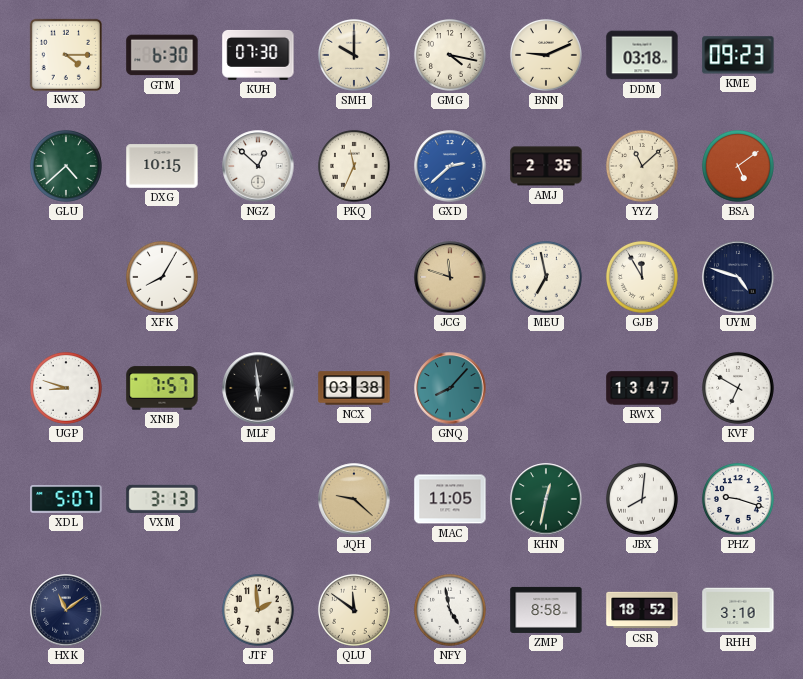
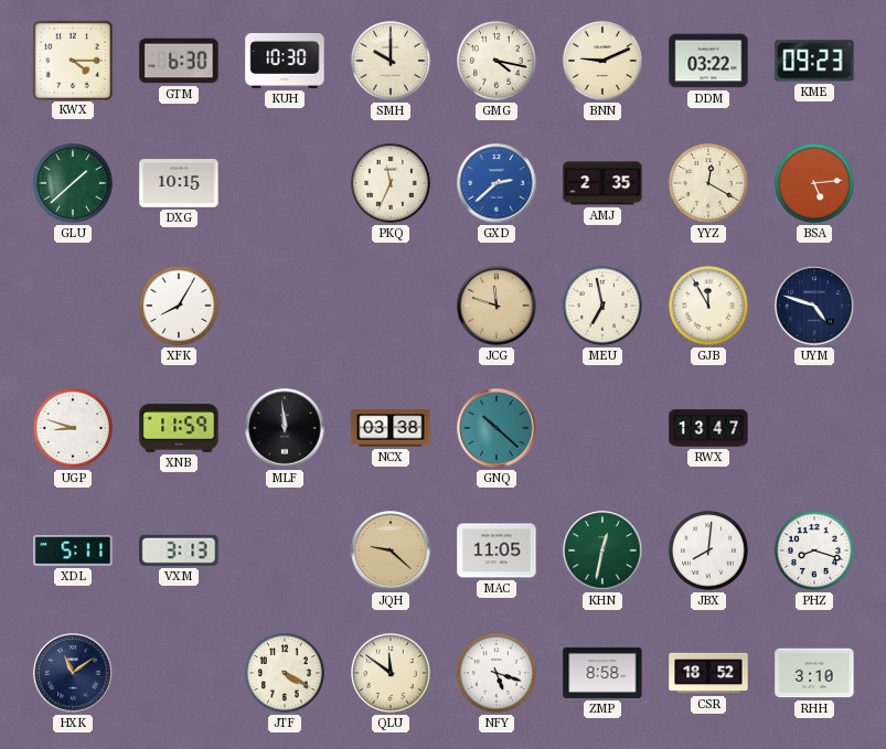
KUH: 07:30 -> 10:30 (285, 61)
DDM: 03:18 -> 03:22 (708, 61)
GLU: 4:38 -> 1:38 (73, 183)
NGZ: 12:52 -> none (258, 166)
YYZ: 11:08 -> 12:20 (708, 183)
BSA: 5:09 -> 5:14 (814, 183)
XNB: 7:57 -> 11:59 (179, 428)
MLF: 5:59 -> 11:59 (285, 428)
GNQ: 8:07 -> 10:22 (497, 428)
KVF: 6:50 -> none (738, 388)
XDL: 5:07 -> 5:11 (73, 550)
PHZ: 9:18 -> 8:18 (814, 550)
JTF: 1:59 -> 4:20 (285, 673)
NFY: 4:58 -> 5:18 (497, 673)
